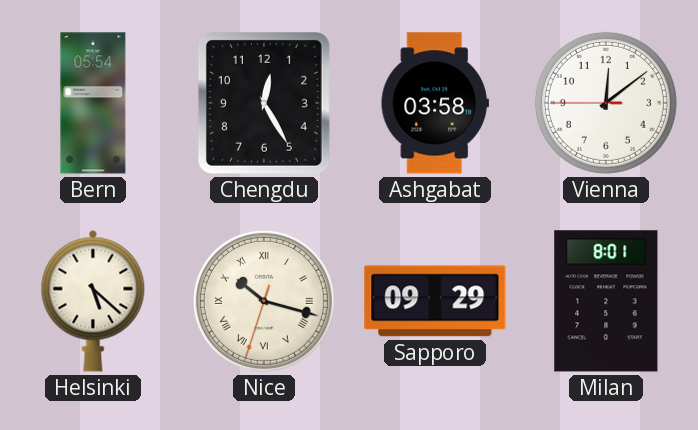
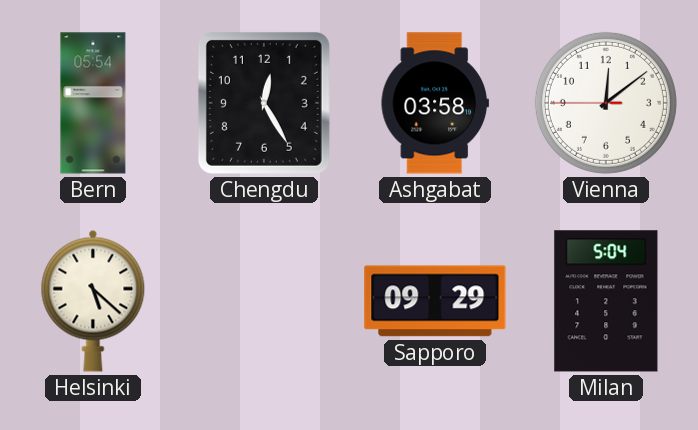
Nice: 10:17 -> none (264, 301)
Milan: 8:01 -> 5:04 (606, 301)
